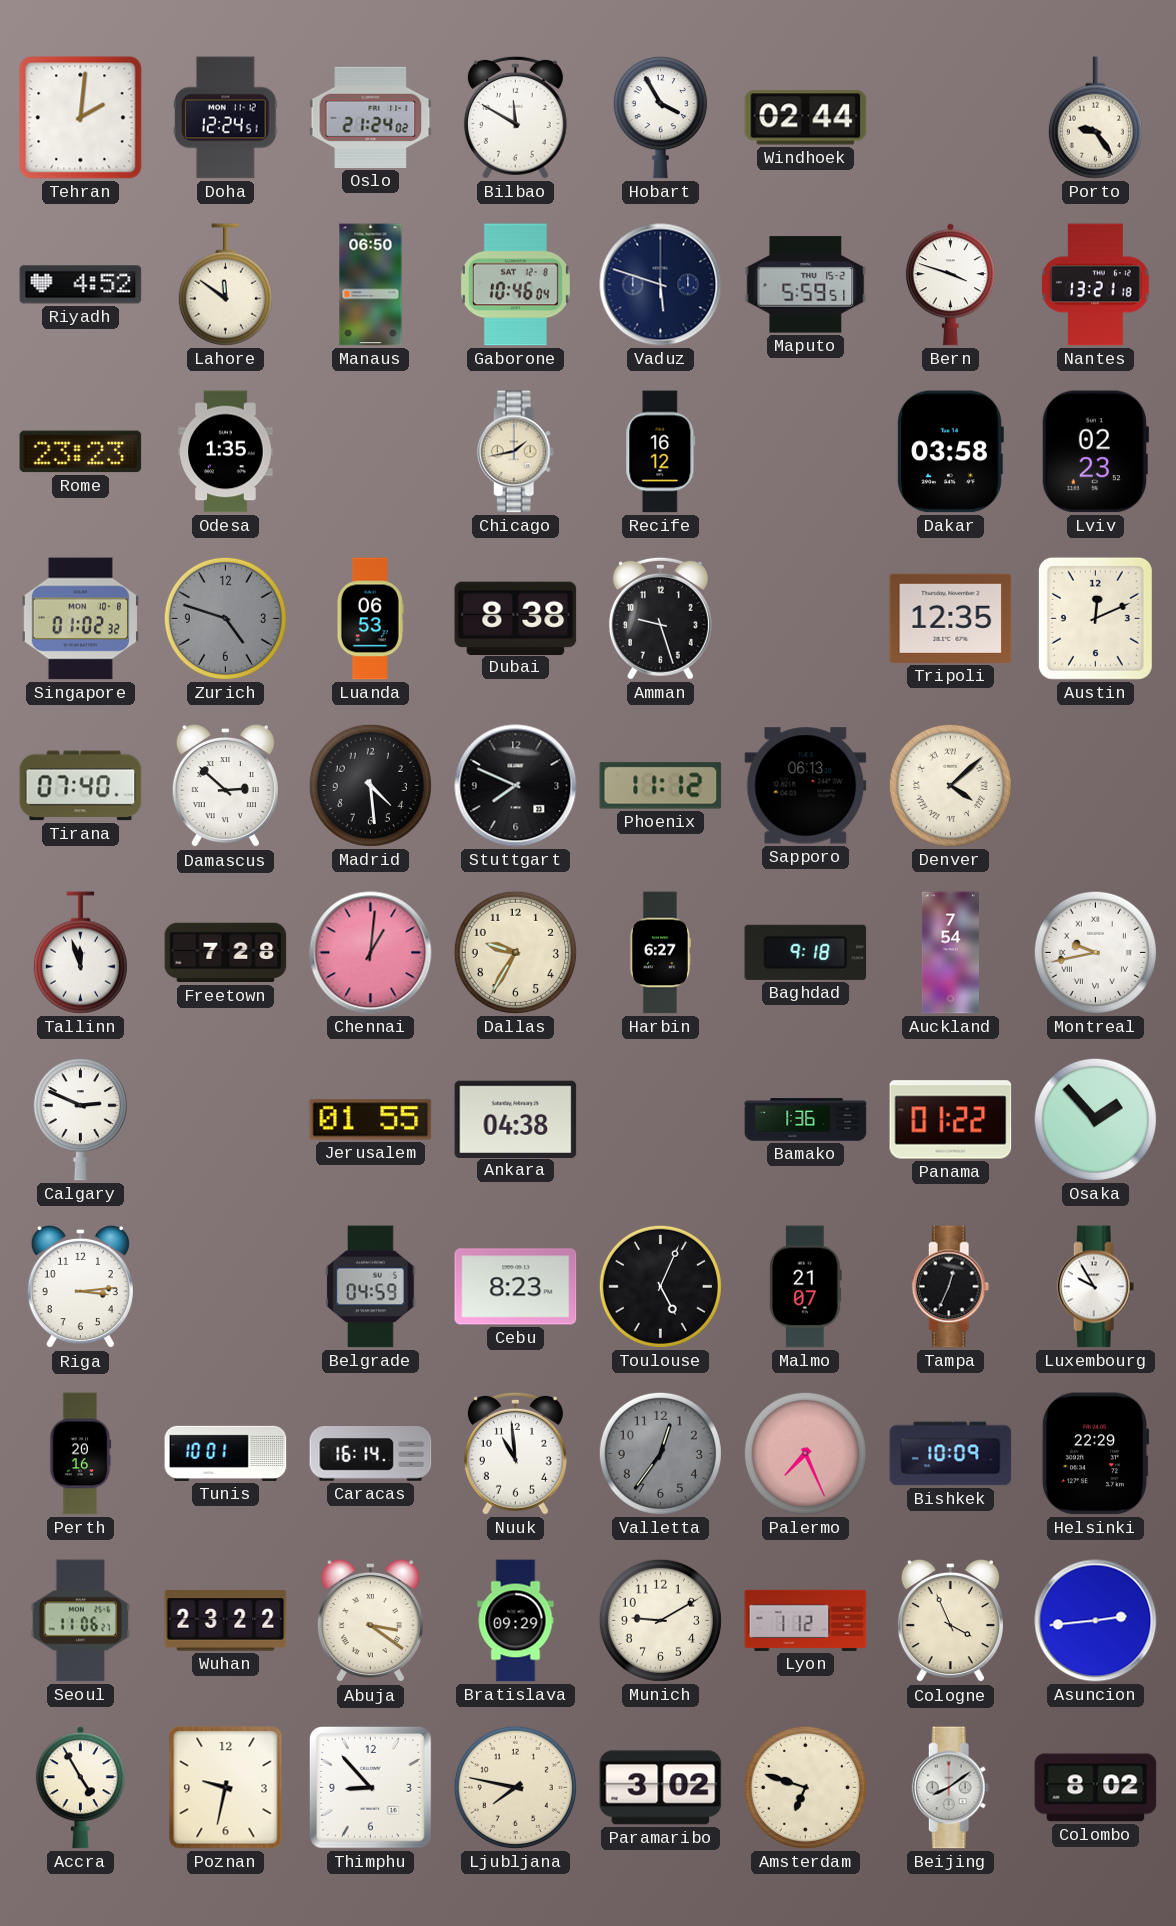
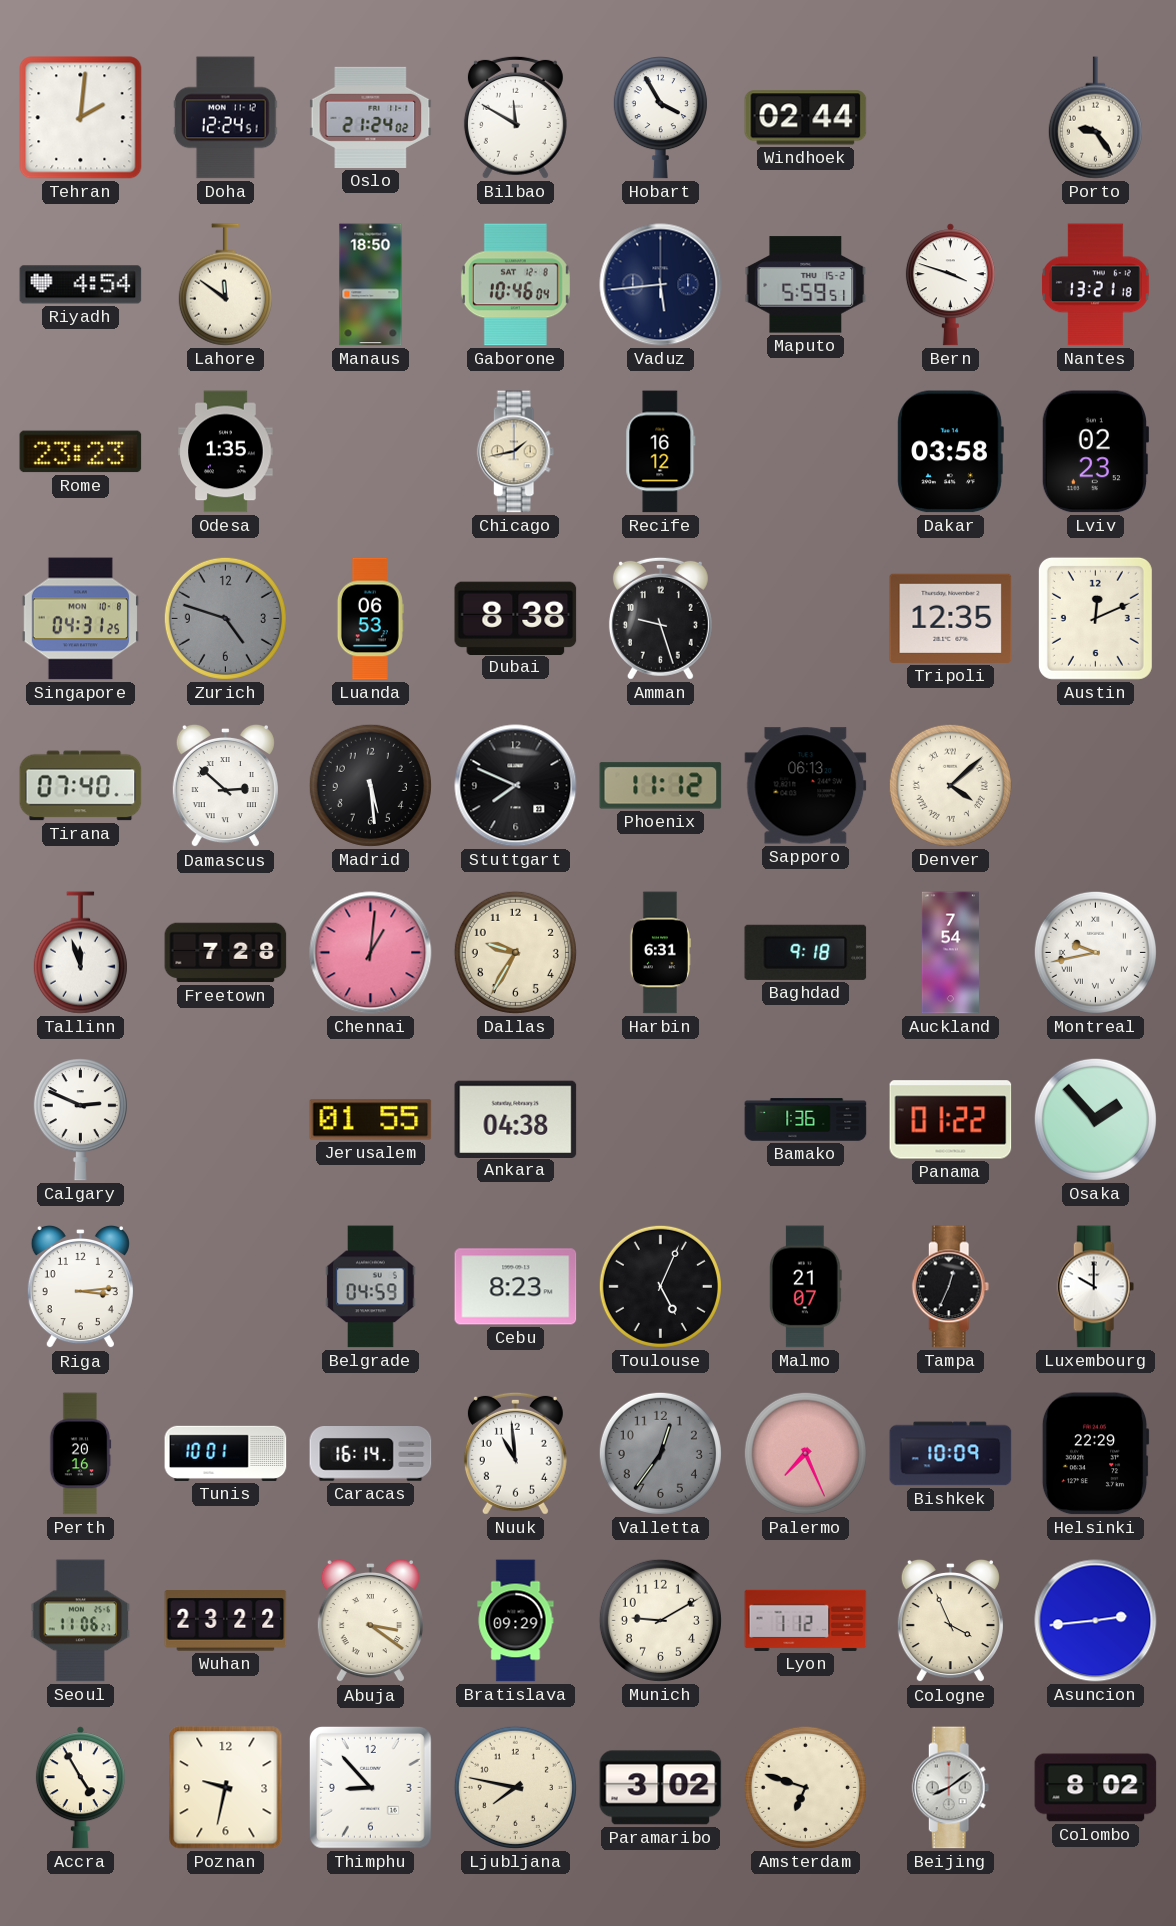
Riyadh: 4:52 -> 4:54 (81, 285)
Manaus: 06:50 -> 18:50 (371, 285)
Vaduz: 5:48 -> 5:44 (661, 285)
Singapore: 01:02 -> 04:31 (80, 619)
Madrid: 4:29 -> 5:29 (370, 785)
Harbin: 6:27 -> 6:31 (660, 953)
Luxembourg: 9:55 -> 10:00 (1096, 1287)
